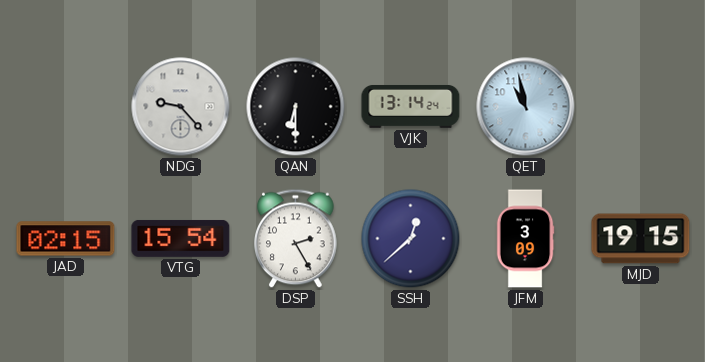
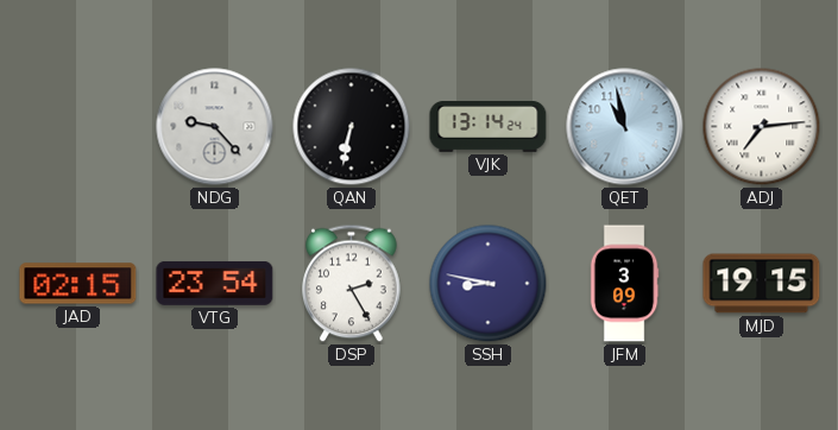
QAN: 6:30 -> 6:32 (352, 127)
ADJ: none -> 7:14 (762, 127)
VTG: 15:54 -> 23:54 (215, 283)
SSH: 12:38 -> 8:47 (489, 284)
